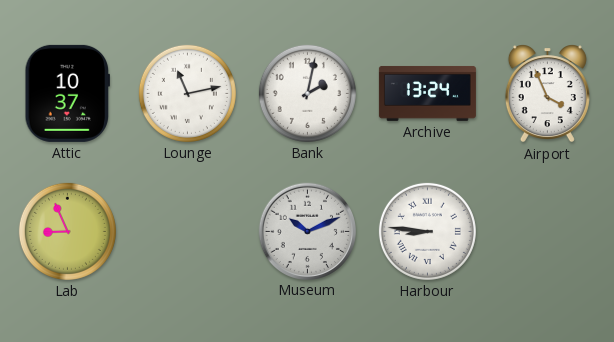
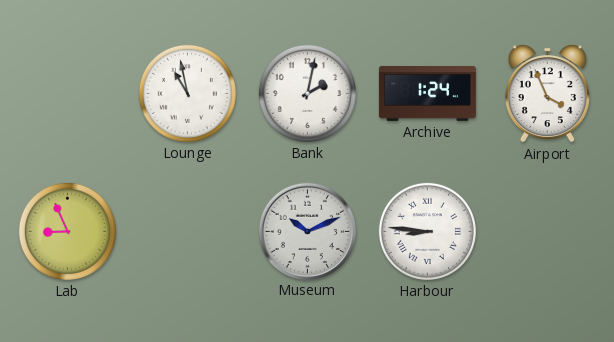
Attic: 10:37 -> none (68, 93)
Lounge: 11:13 -> 10:58 (187, 93)
Archive: 13:24 -> 1:24 (427, 93)
